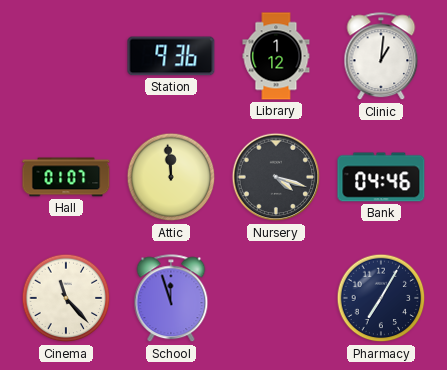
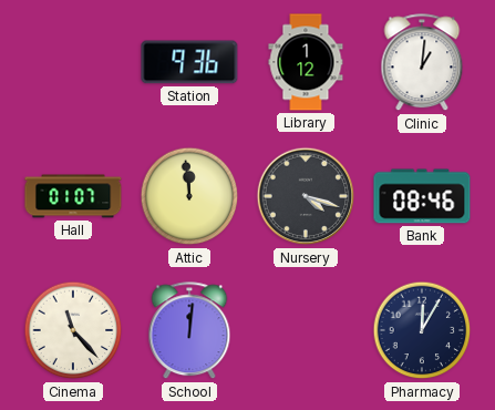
Bank: 04:46 -> 08:46 (422, 196)
School: 11:57 -> 12:01 (189, 331)
Pharmacy: 7:05 -> 12:05 (422, 330)
